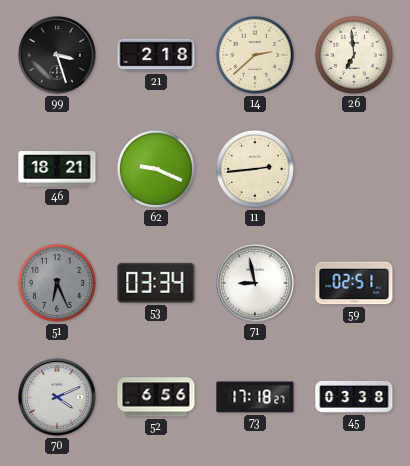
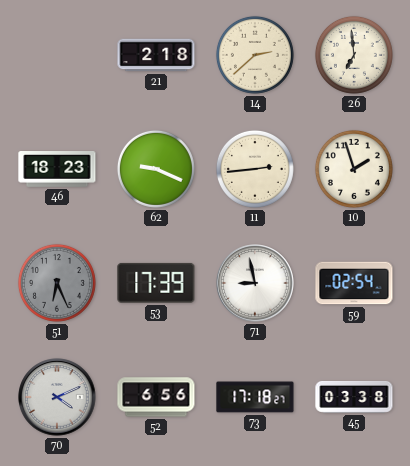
99: 3:27 -> none (57, 55)
46: 18:21 -> 18:23 (57, 170)
10: none -> 1:57 (354, 169)
53: 03:34 -> 17:39 (156, 283)
59: 02:51 -> 02:54 (354, 283)
